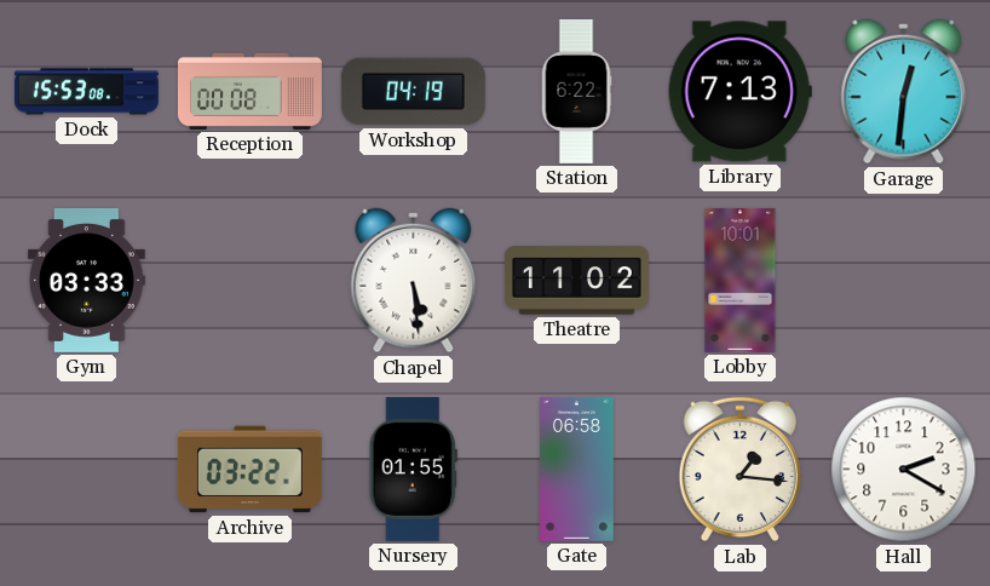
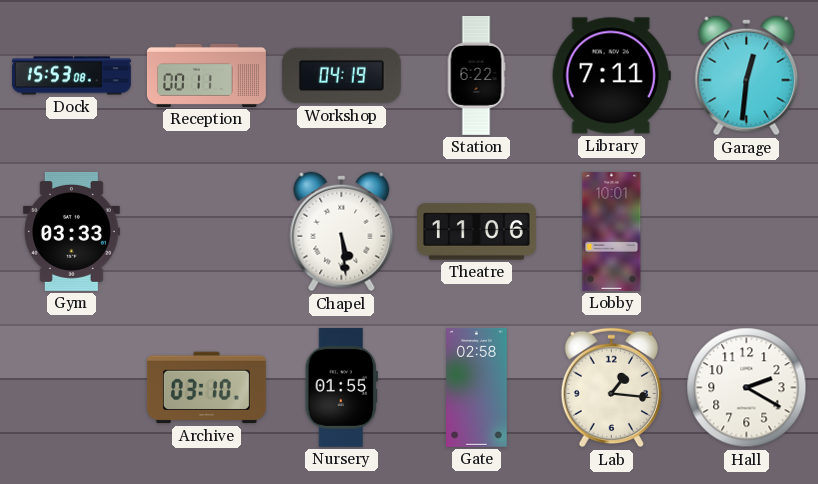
Reception: 00:08 -> 00:11 (206, 75)
Library: 7:13 -> 7:11 (611, 76)
Theatre: 11:02 -> 11:06 (476, 232)
Archive: 03:22 -> 03:10 (206, 388)
Gate: 06:58 -> 02:58 (477, 387)
